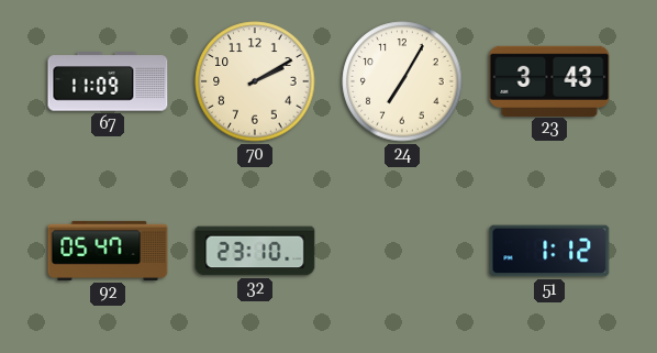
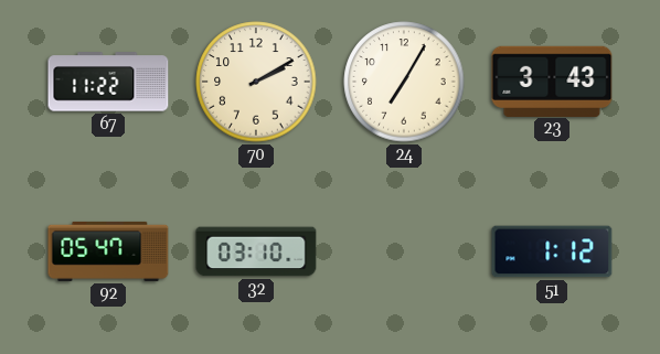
67: 11:09 -> 11:22 (108, 82)
32: 23:10 -> 03:10 (256, 251)
